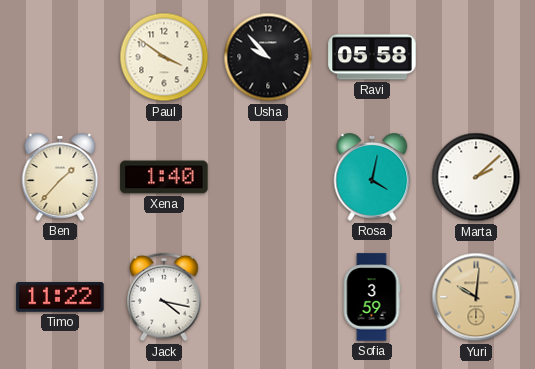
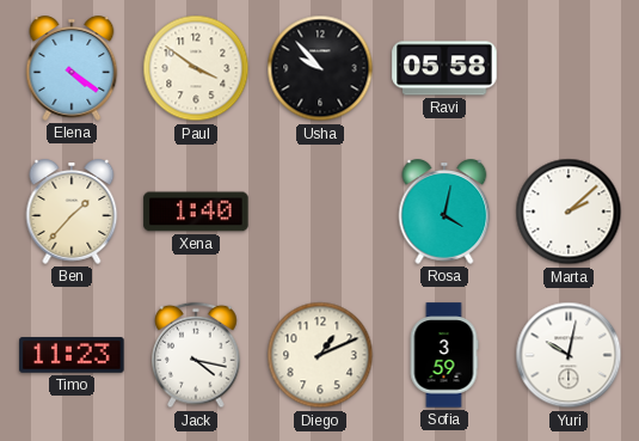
Elena: none -> 4:21 (72, 68)
Timo: 11:22 -> 11:23 (72, 355)
Diego: none -> 1:11 (320, 355)
Yuri: 10:01 -> 10:02 (569, 355)
Yuri dial: champagne -> white (569, 355)
